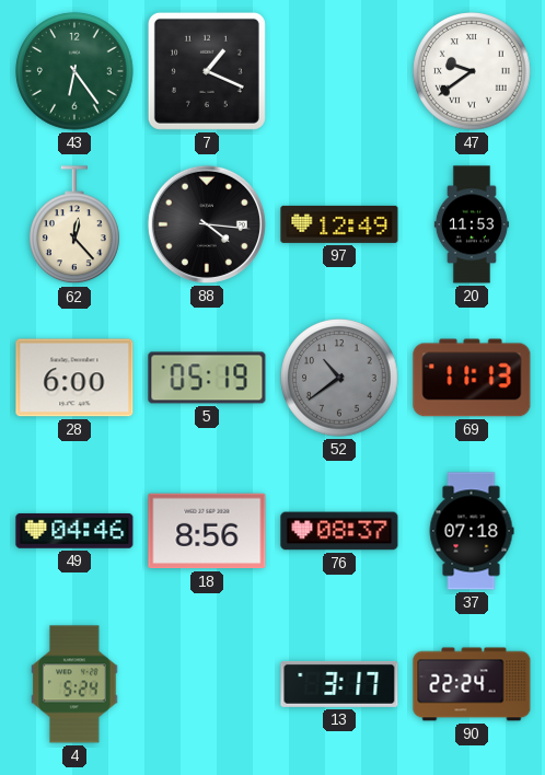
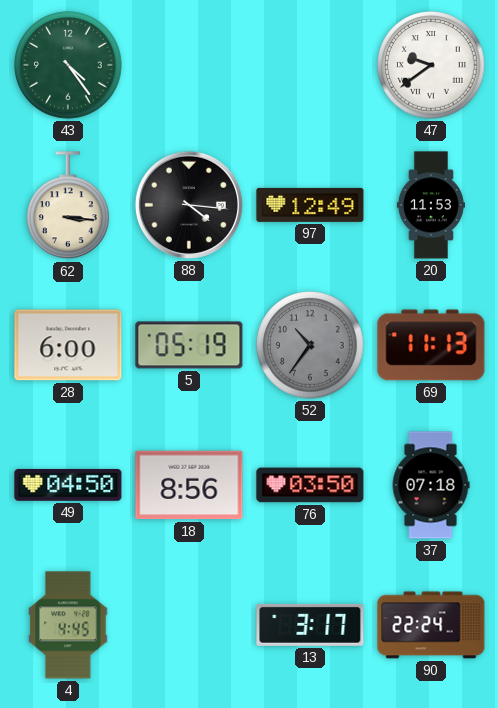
43: 6:24 -> 4:24 (68, 65)
7: 1:19 -> none (207, 71)
62: 12:23 -> 3:16 (69, 206)
52: 10:39 -> 10:36 (310, 345)
49: 04:46 -> 04:50 (68, 485)
76: 08:37 -> 03:50 (310, 485)
4: 5:24 -> 4:45 (68, 625)
